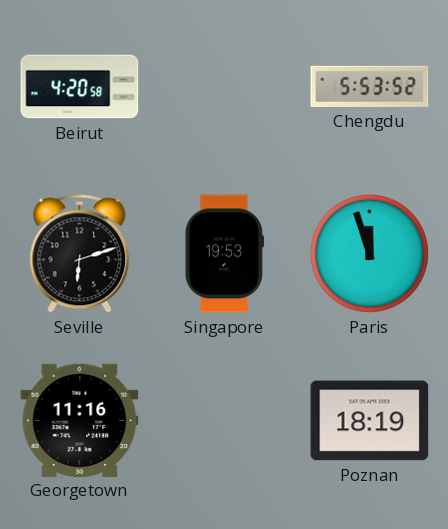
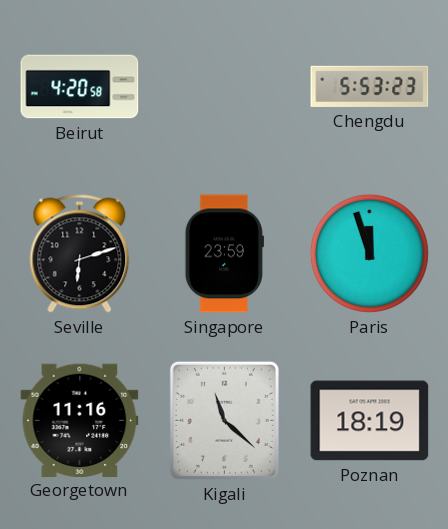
Chengdu: 5:53:52 -> 5:53:23 (370, 86)
Singapore: 19:53 -> 23:59 (224, 254)
Kigali: none -> 11:22 (224, 420)
